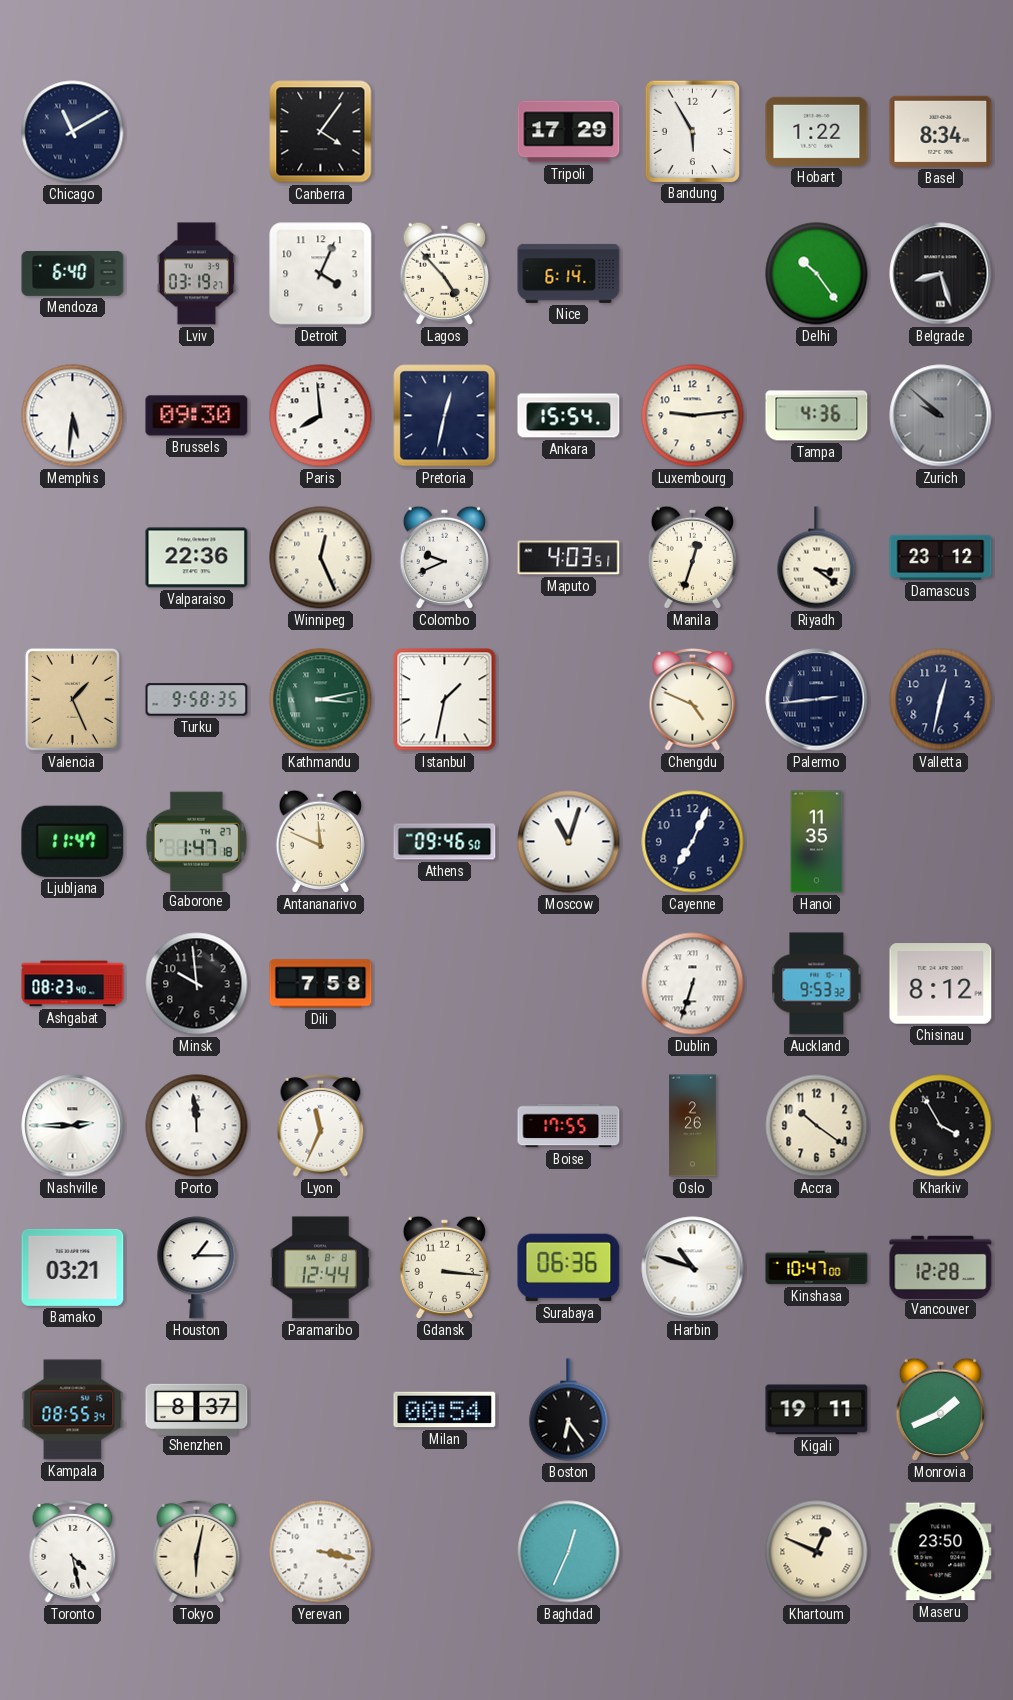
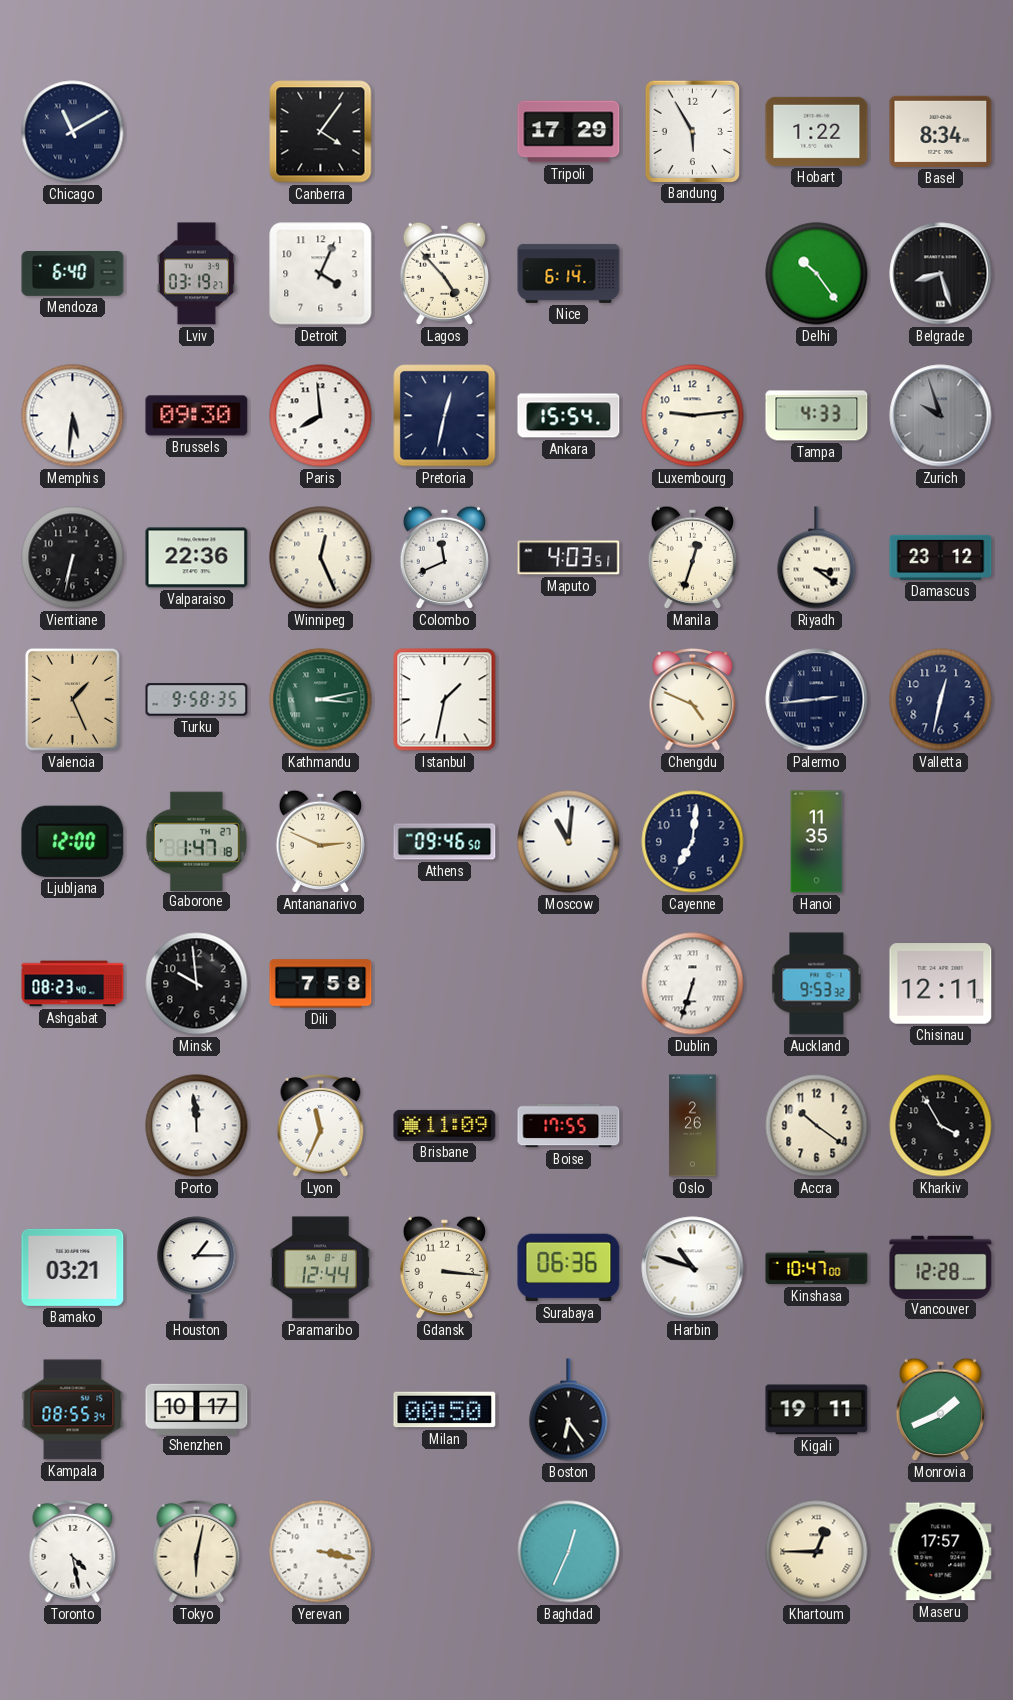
Tampa: 4:36 -> 4:33 (817, 416)
Zurich: 9:52 -> 9:57 (941, 416)
Vientiane: none -> 6:32 (73, 558)
Colombo: 9:41 -> 11:41 (444, 557)
Ljubljana: 11:47 -> 12:00 (73, 841)
Antananarivo: 11:49 -> 2:49 (320, 841)
Moscow: 11:03 -> 11:01 (569, 842)
Cayenne: 7:04 -> 7:01 (693, 842)
Chisinau: 8:12 -> 12:11 (941, 984)
Nashville: 2:45 -> none (73, 1126)
Brisbane: none -> 11:09 (445, 1125)
Shenzhen: 8:37 -> 10:17 (197, 1409)
Milan: 00:54 -> 00:50 (445, 1410)
Khartoum: 12:49 -> 12:45 (817, 1552)
Maseru: 23:50 -> 17:57 (941, 1552)
